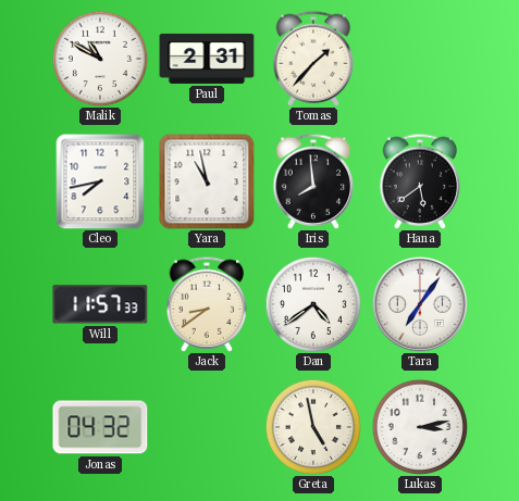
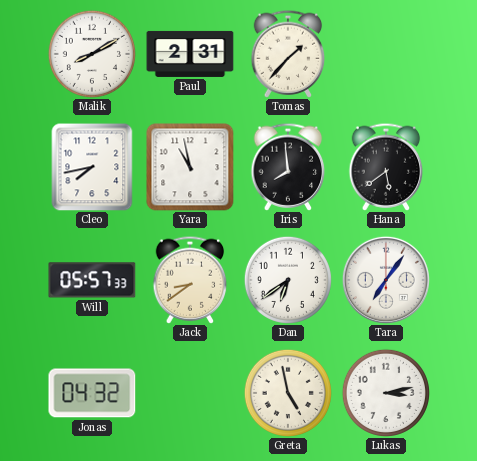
Malik: 10:50 -> 8:10 (92, 54)
Will: 11:57 -> 05:57 (92, 280)
Dan: 4:39 -> 6:39 (288, 280)
